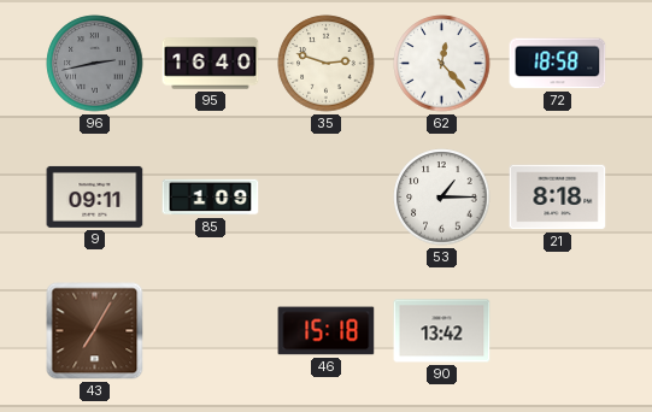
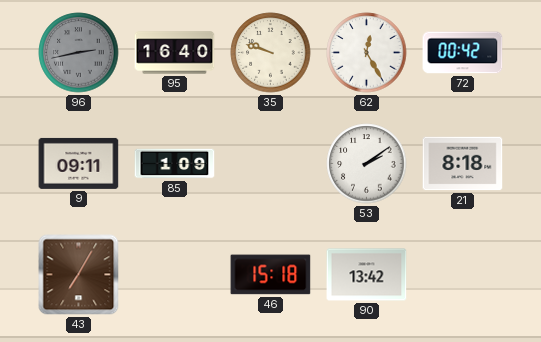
35: 2:48 -> 9:48 (271, 53)
62: 12:23 -> 12:25 (367, 53)
72: 18:58 -> 00:42 (463, 53)
53: 1:15 -> 2:09 (367, 164)
